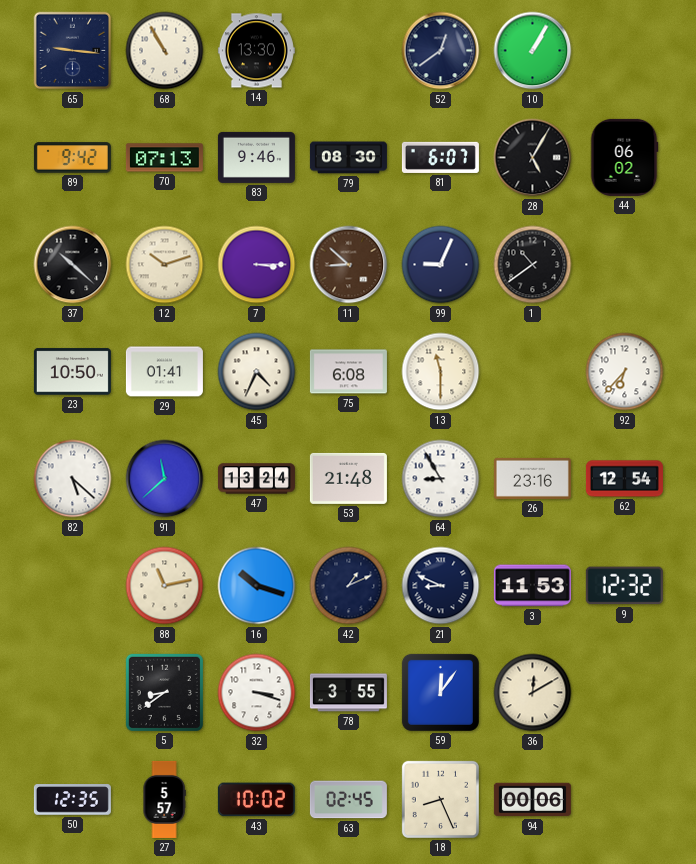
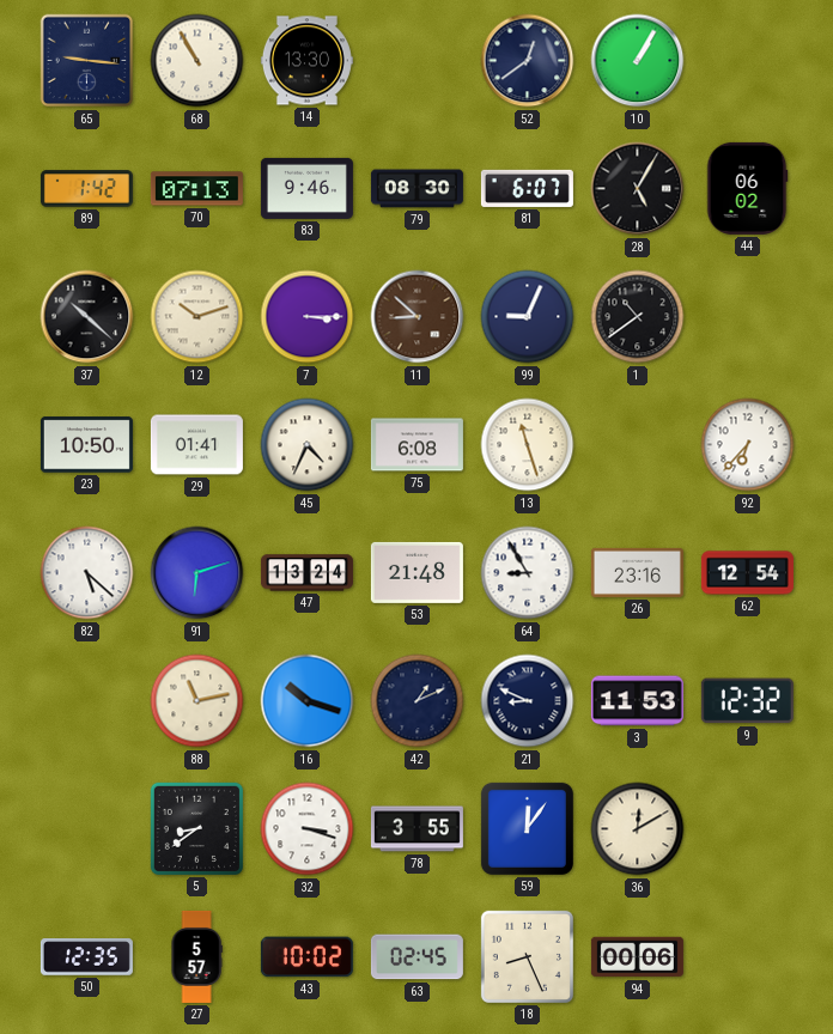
89: 9:42 -> 1:42 (86, 189)
13: 11:30 -> 11:27 (528, 445)
91: 11:38 -> 6:12 (197, 573)
